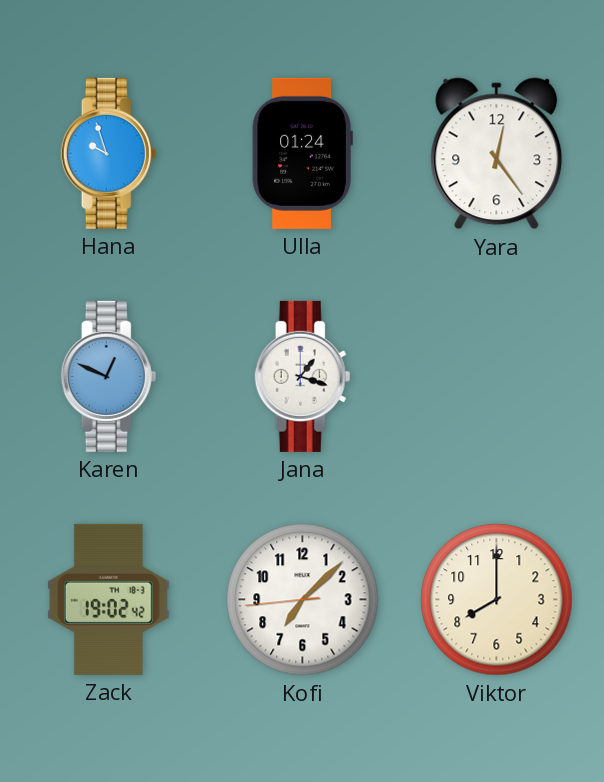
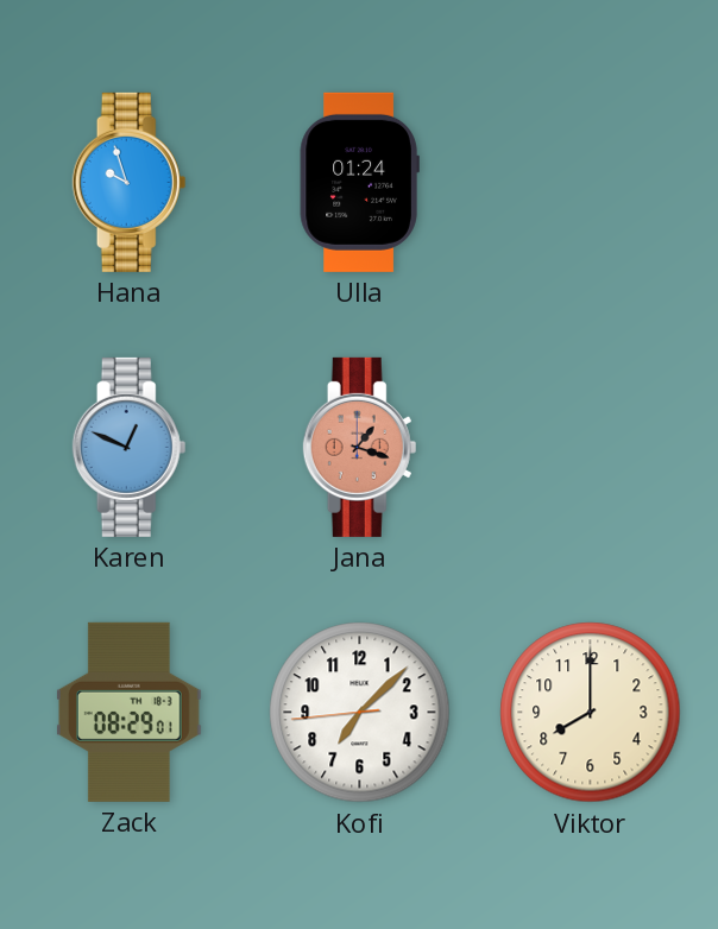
Yara: 12:24 -> none (497, 154)
Jana dial: white -> salmon (360, 447)
Zack: 19:02 -> 08:29 (128, 712)
